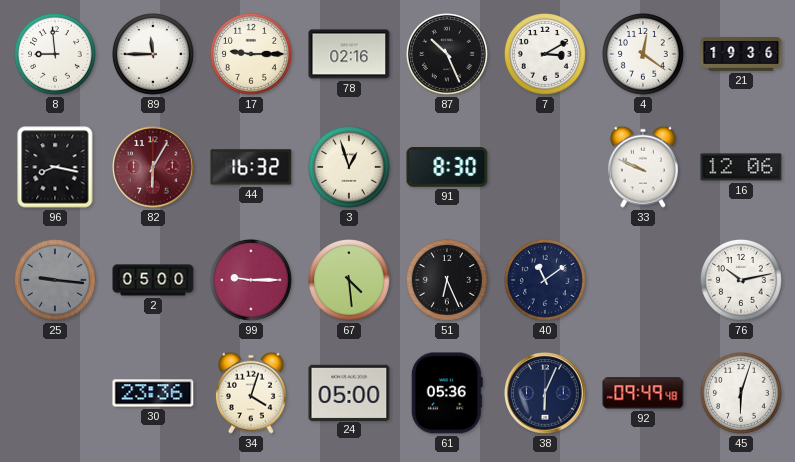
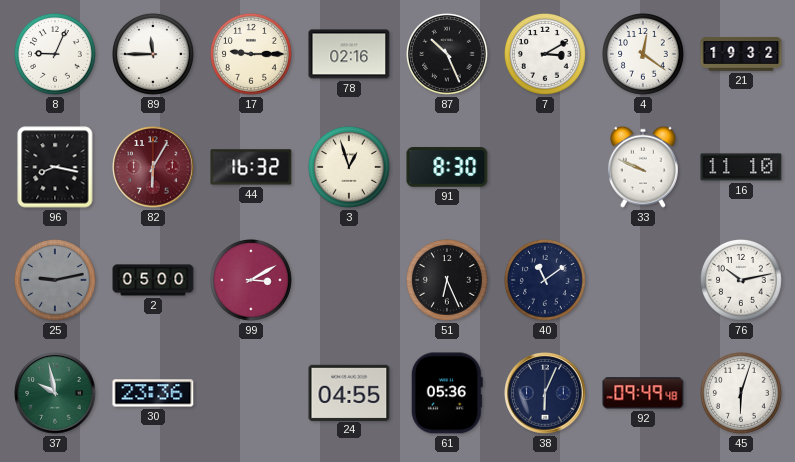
8: 8:59 -> 9:04 (55, 54)
21: 19:36 -> 19:32 (741, 55)
16: 12:06 -> 11:10 (741, 167)
25: 9:16 -> 9:13 (55, 280)
99: 9:15 -> 3:10 (251, 280)
67: 4:29 -> none (349, 280)
37: none -> 9:58 (55, 393)
34: 4:03 -> none (251, 393)
24: 05:00 -> 04:55 (349, 392)
